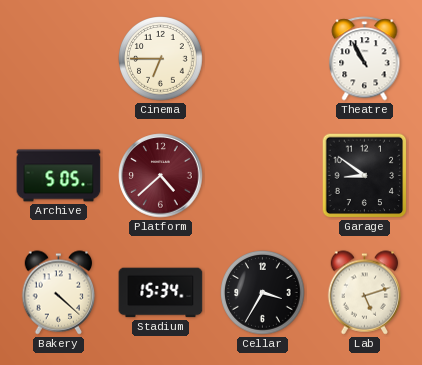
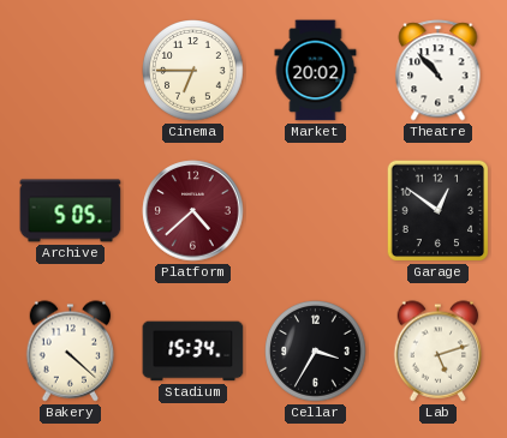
Market: none -> 20:02 (316, 71)
Theatre: 10:55 -> 10:53 (439, 71)
Garage: 8:51 -> 12:51 (439, 211)
